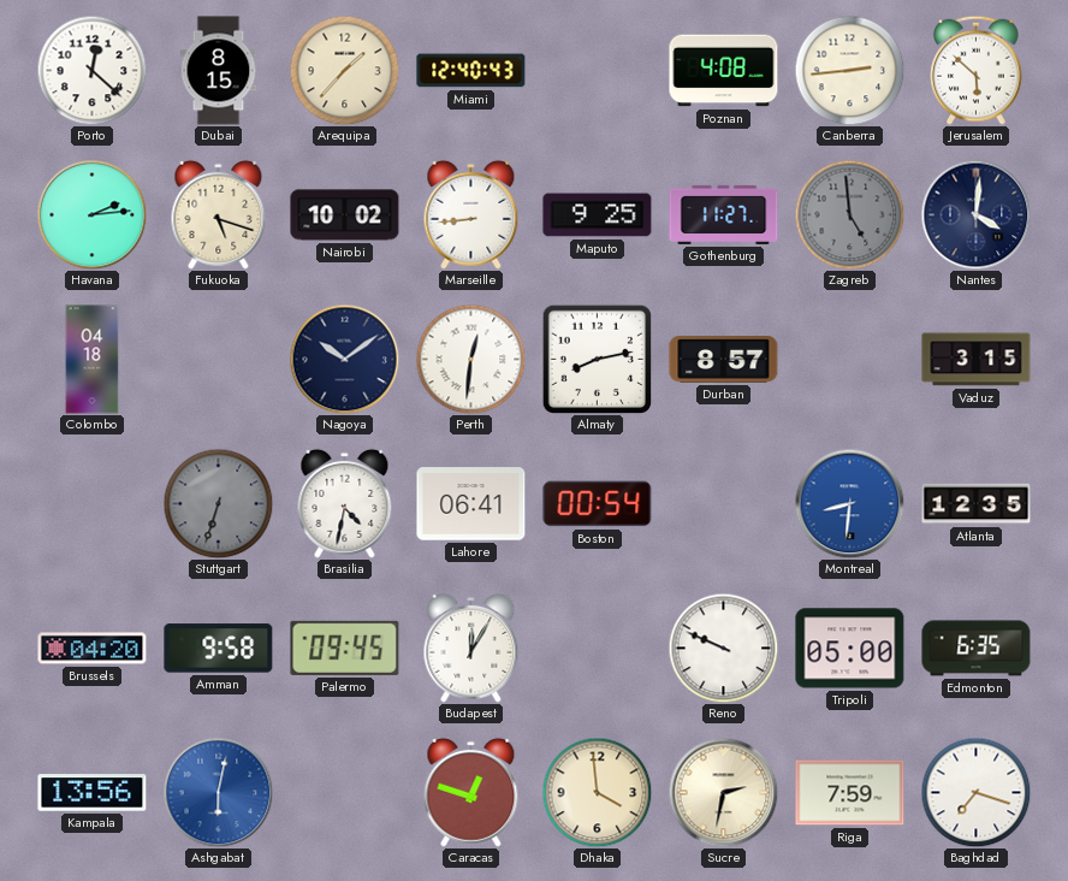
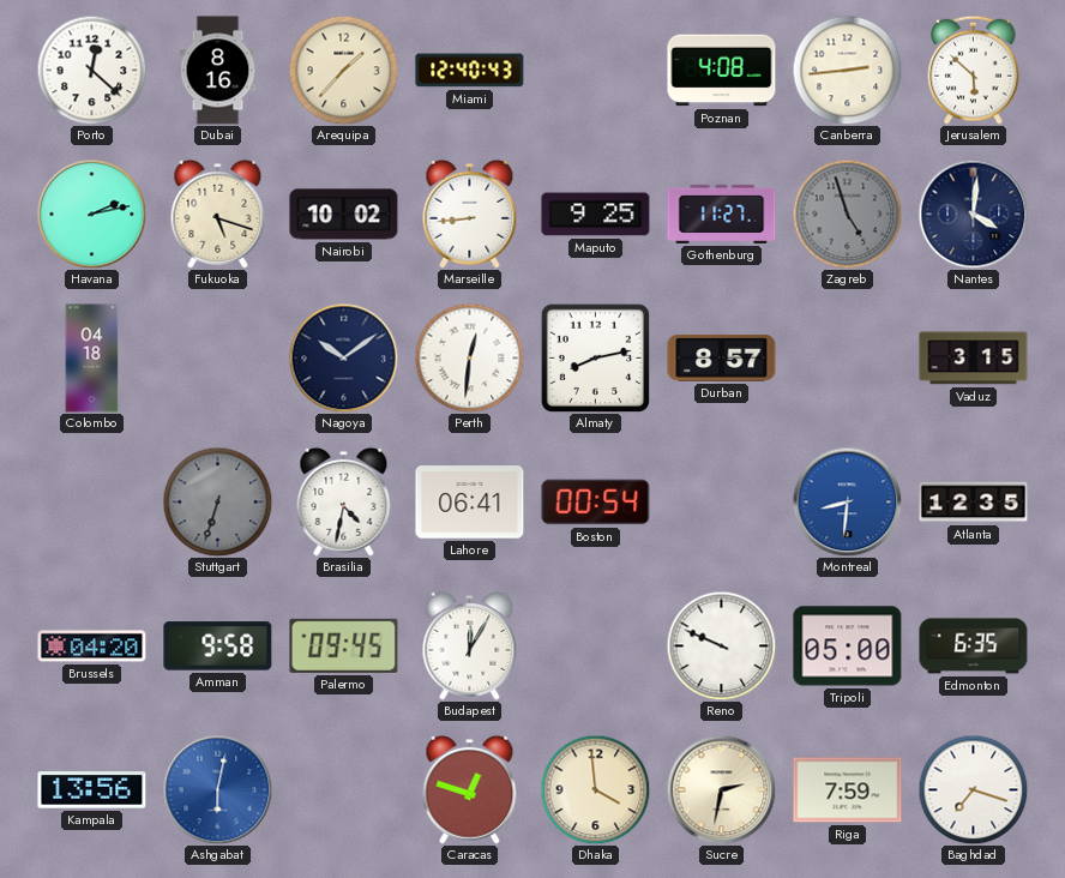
Dubai: 8:15 -> 8:16 (218, 71)
Havana: 2:14 -> 2:13 (91, 214)
Zagreb: 4:59 -> 4:57 (847, 214)
